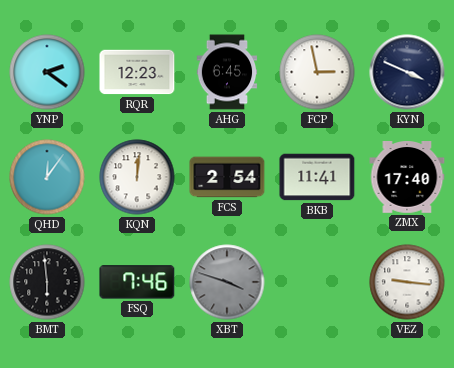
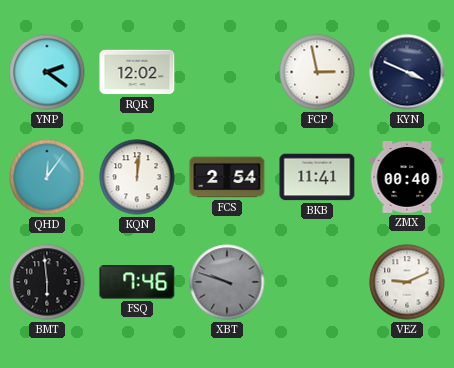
RQR: 12:23 -> 12:02 (137, 72)
AHG: 6:45 -> none (227, 72)
ZMX: 17:40 -> 00:40 (407, 178)
XBT: 3:48 -> 9:48 (227, 282)
VEZ: 9:16 -> 9:11 (407, 282)
